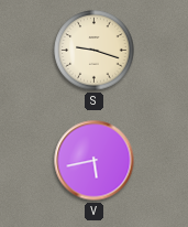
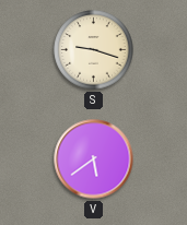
V: 5:43 -> 5:39 (94, 159)
